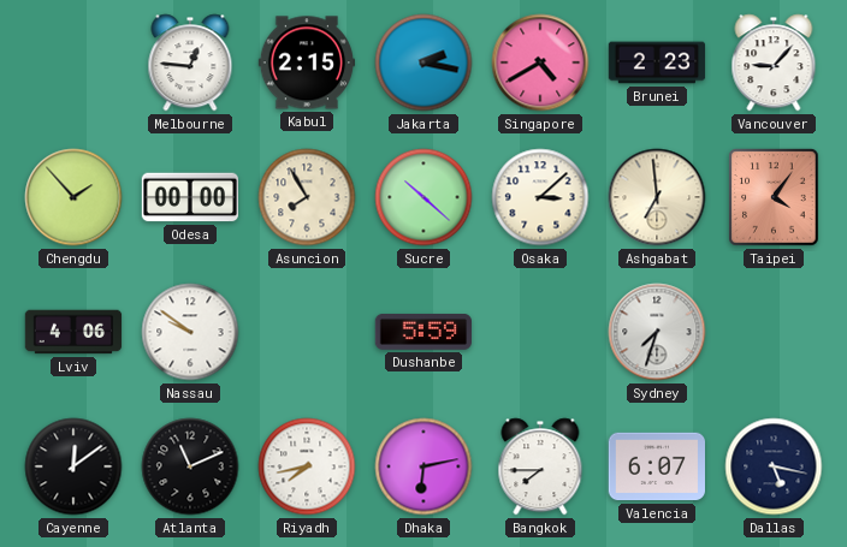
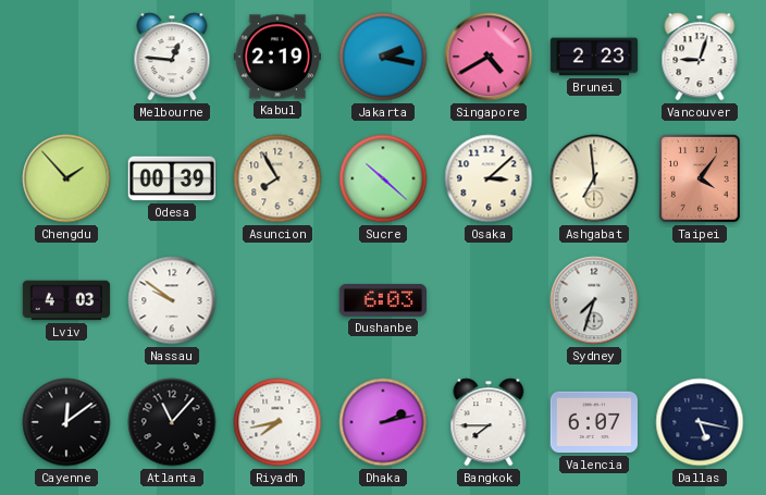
Kabul: 2:15 -> 2:19 (276, 57)
Vancouver: 9:07 -> 9:03 (700, 57)
Odesa: 00:00 -> 00:39 (171, 178)
Lviv: 4:06 -> 4:03 (66, 300)
Dushanbe: 5:59 -> 6:03 (382, 301)
Atlanta: 11:11 -> 11:07 (172, 422)
Dhaka: 6:13 -> 2:13 (383, 422)
